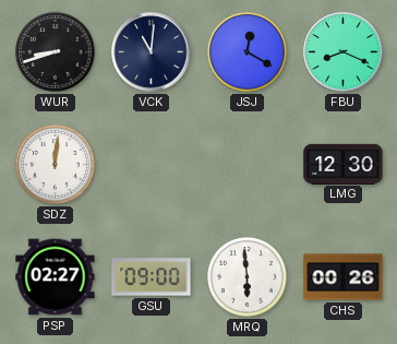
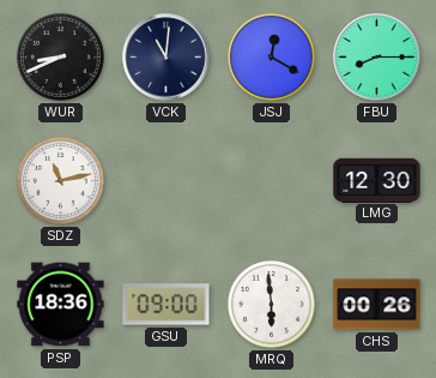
WUR: 8:42 -> 8:41 (61, 58)
FBU: 8:19 -> 8:15 (377, 58)
SDZ: 12:01 -> 11:13 (61, 181)
PSP: 02:27 -> 18:36 (61, 305)
